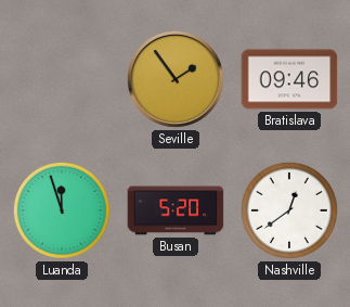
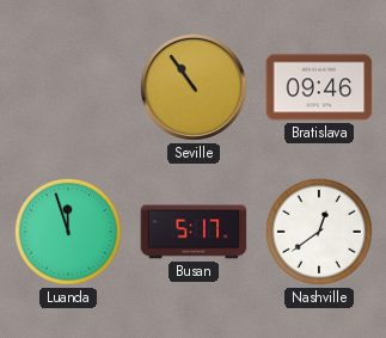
Seville: 1:54 -> 10:54 (194, 87)
Busan: 5:20 -> 5:17 (194, 232)
